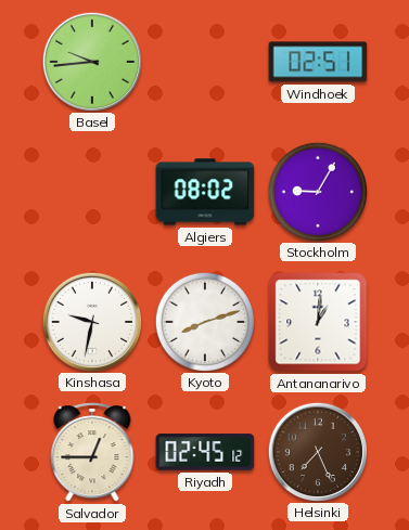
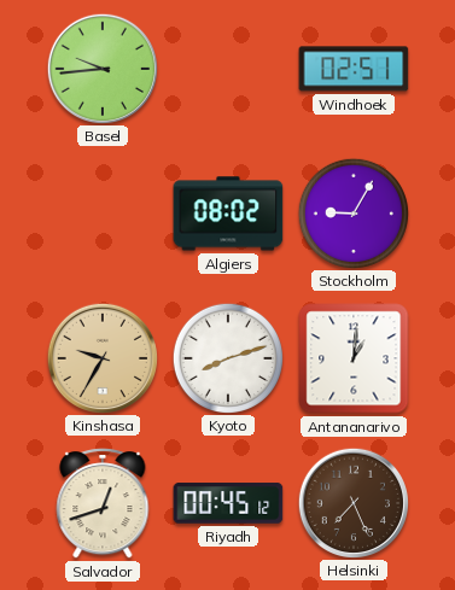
Kinshasa: 9:32 -> 9:35 (101, 357)
Kinshasa dial: white -> champagne (101, 357)
Salvador: 12:45 -> 12:42 (103, 503)
Riyadh: 02:45 -> 00:45 (228, 503)
